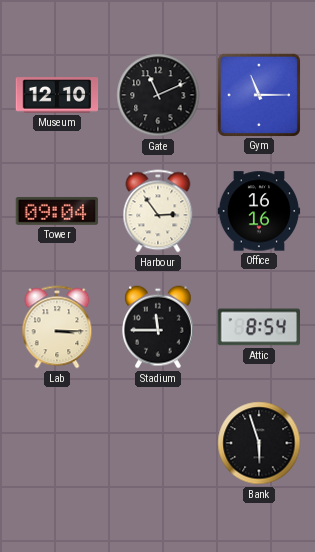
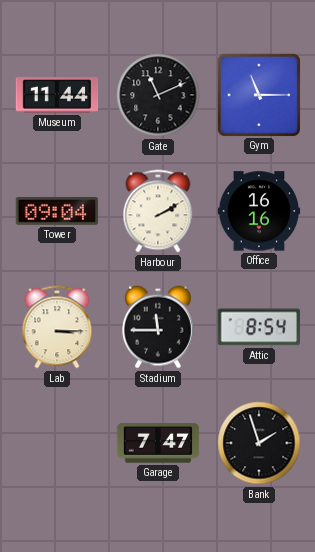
Museum: 12:10 -> 11:44 (57, 95)
Harbour: 2:54 -> 2:10 (158, 211)
Garage: none -> 7:47 (158, 443)
Bank: 5:57 -> 1:57 (259, 443)
